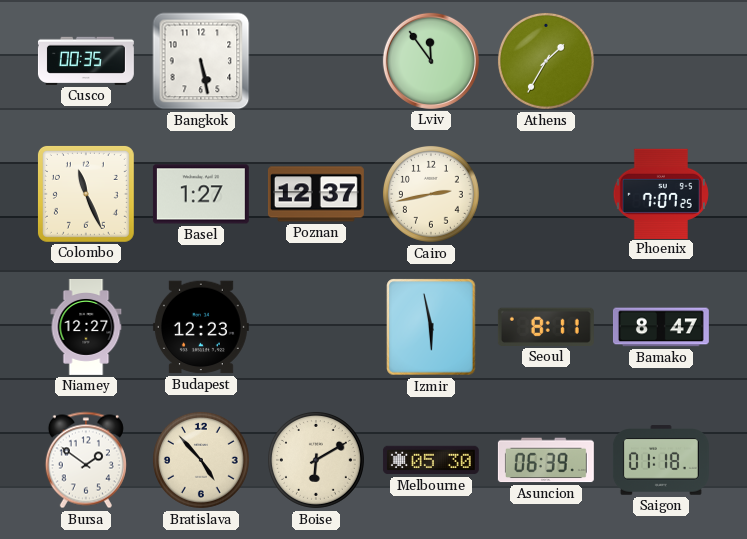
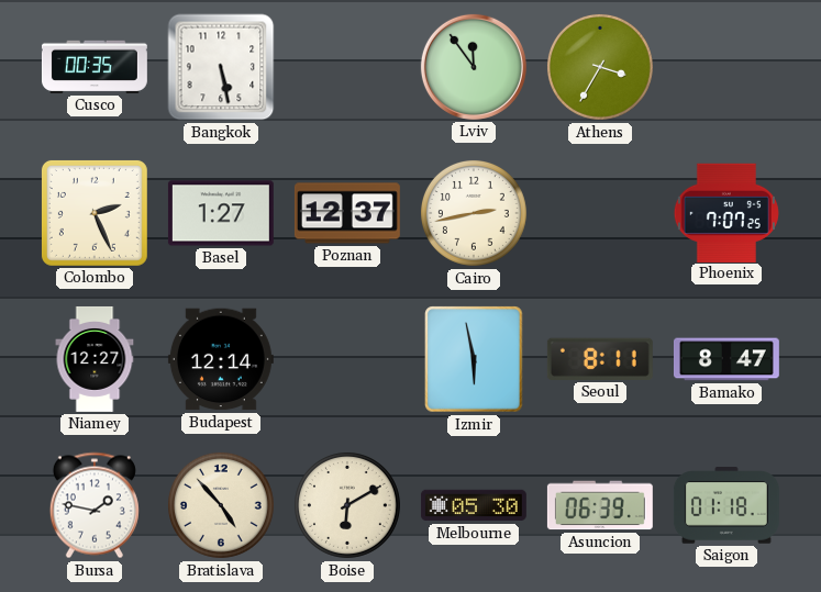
Athens: 1:35 -> 3:35 (600, 67)
Colombo: 11:26 -> 2:26 (95, 213)
Budapest: 12:23 -> 12:14 (221, 359)
Bursa: 1:51 -> 1:47 (95, 505)
